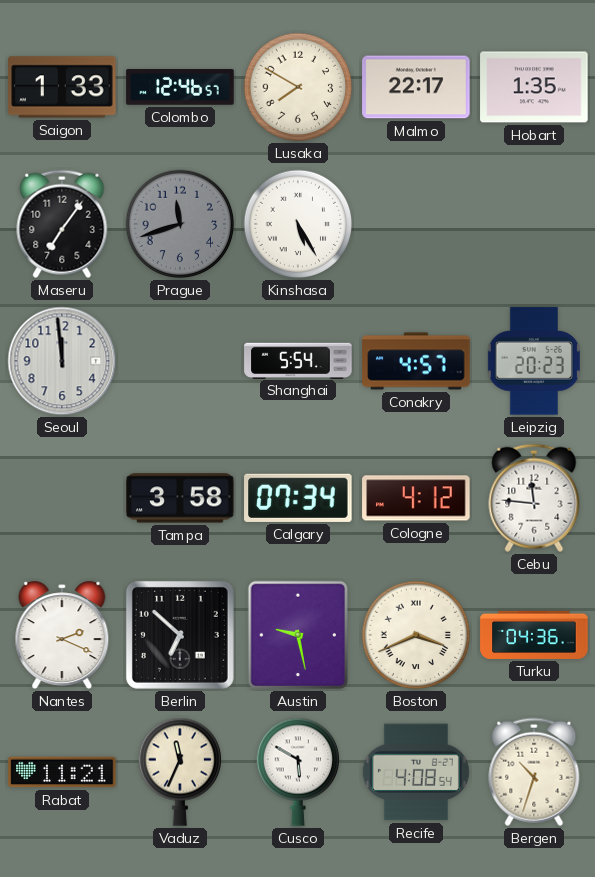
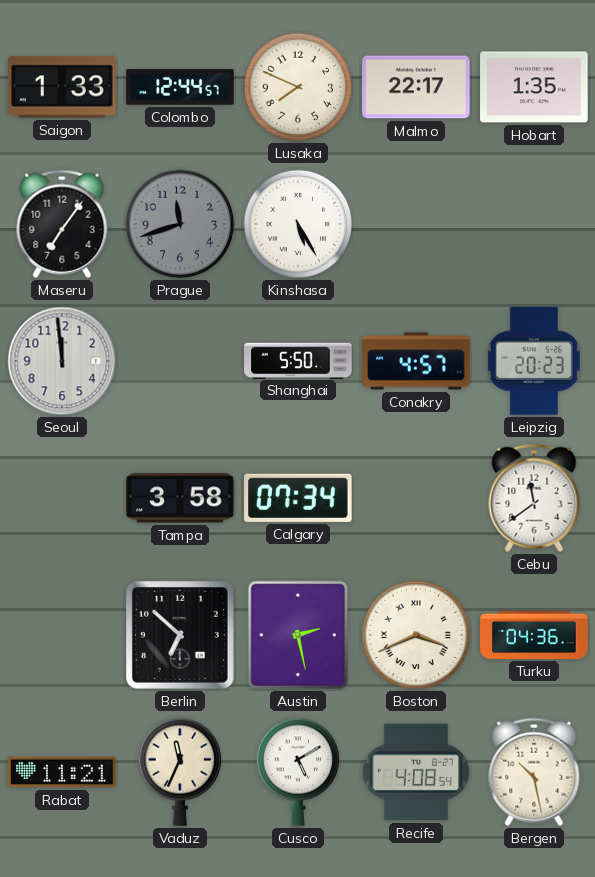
Colombo: 12:46 -> 12:44 (180, 87)
Lusaka: 7:50 -> 7:49 (298, 87)
Shanghai: 5:54 -> 5:50 (298, 360)
Cologne: 4:12 -> none (416, 498)
Cebu: 11:46 -> 11:39 (534, 498)
Nantes: 2:19 -> none (62, 635)
Austin: 9:28 -> 2:28 (297, 635)
Cusco: 5:50 -> 5:10 (297, 772)
Bergen: 10:33 -> 10:28 (534, 772)
